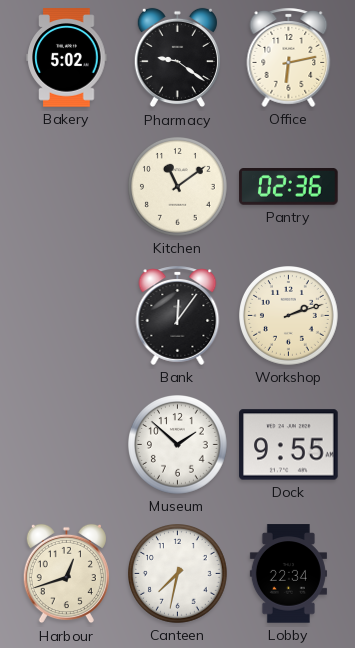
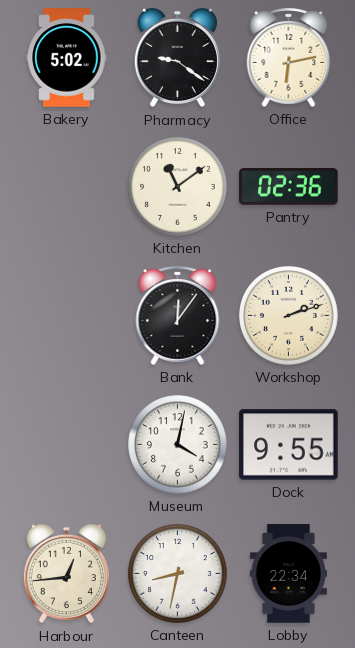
Museum: 1:52 -> 4:02 (178, 445)
Harbour: 12:42 -> 12:44 (66, 574)
Canteen: 7:32 -> 8:32 (178, 574)
